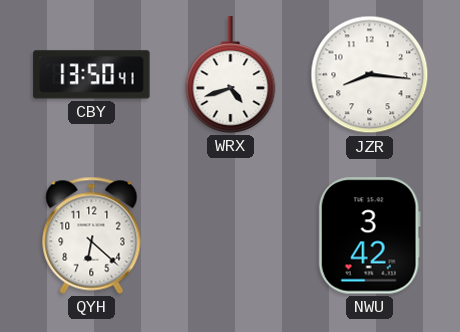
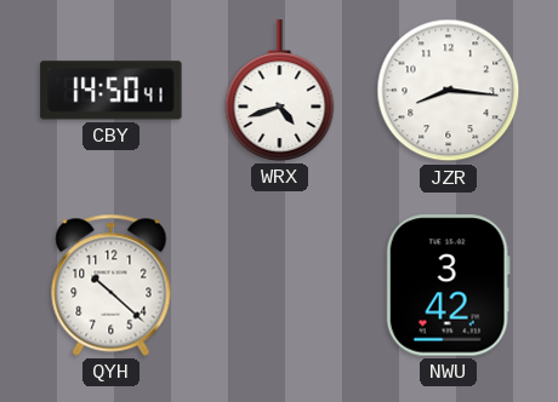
CBY: 13:50 -> 14:50 (112, 91)
QYH: 6:22 -> 10:22 (112, 285)
